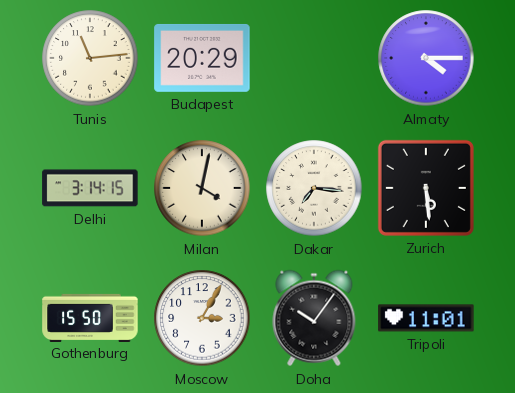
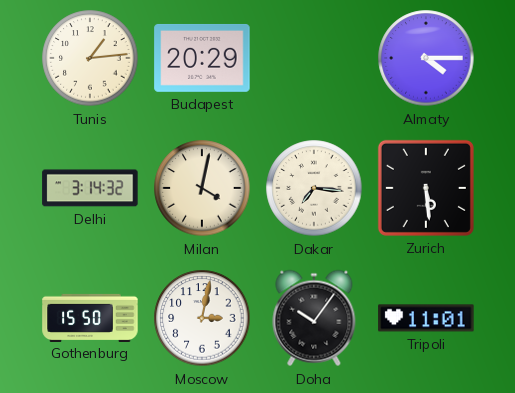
Tunis: 11:14 -> 1:14 (90, 58)
Delhi: 3:14:15 -> 3:14:32 (90, 188)
Moscow: 3:05 -> 3:02 (202, 318)
